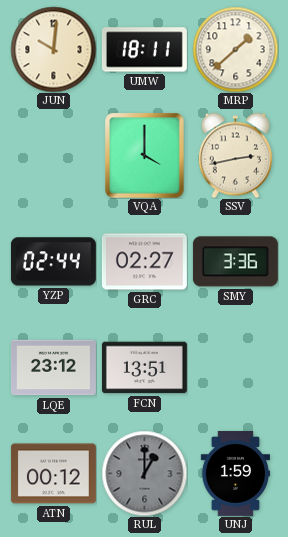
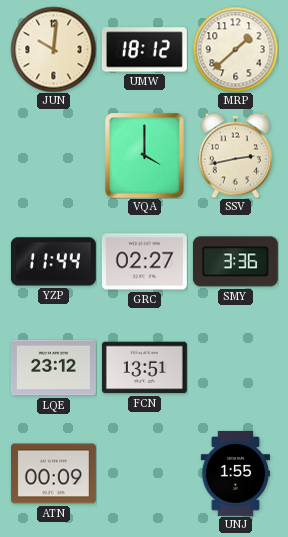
UMW: 18:11 -> 18:12 (144, 50)
YZP: 02:44 -> 11:44 (53, 262)
ATN: 00:12 -> 00:09 (53, 474)
RUL: 1:00 -> none (144, 473)
UNJ: 1:59 -> 1:55 (235, 473)
